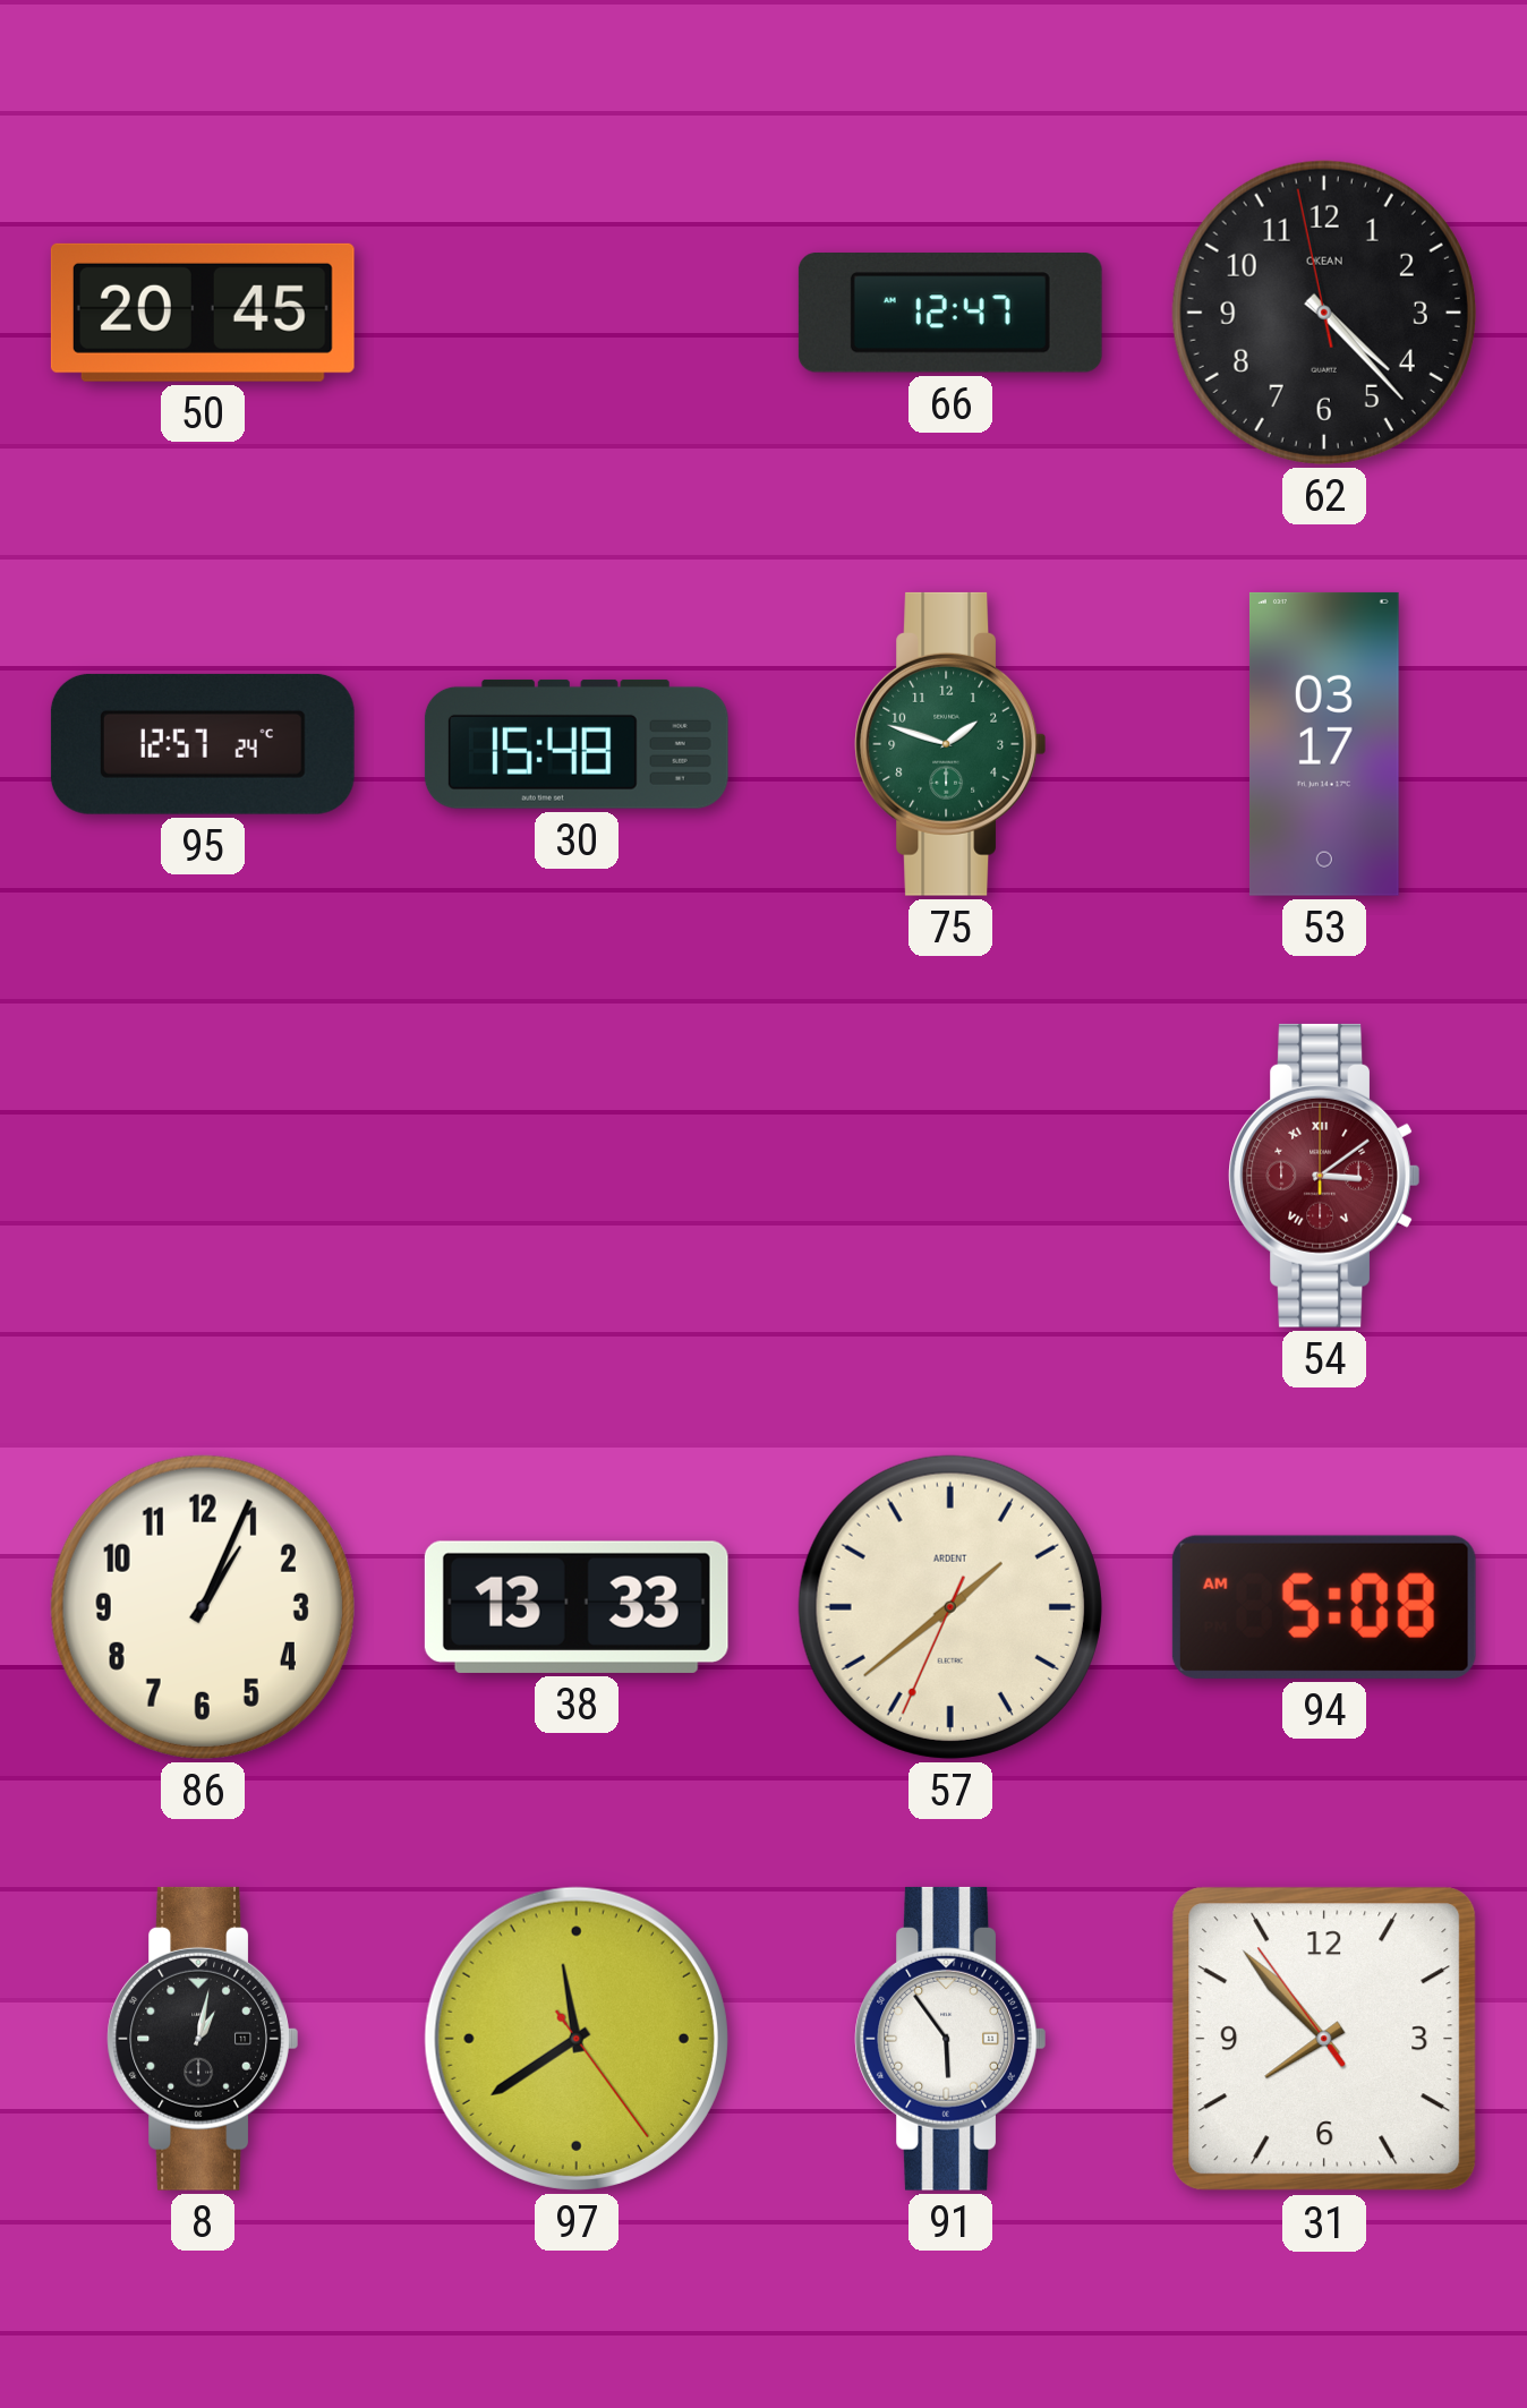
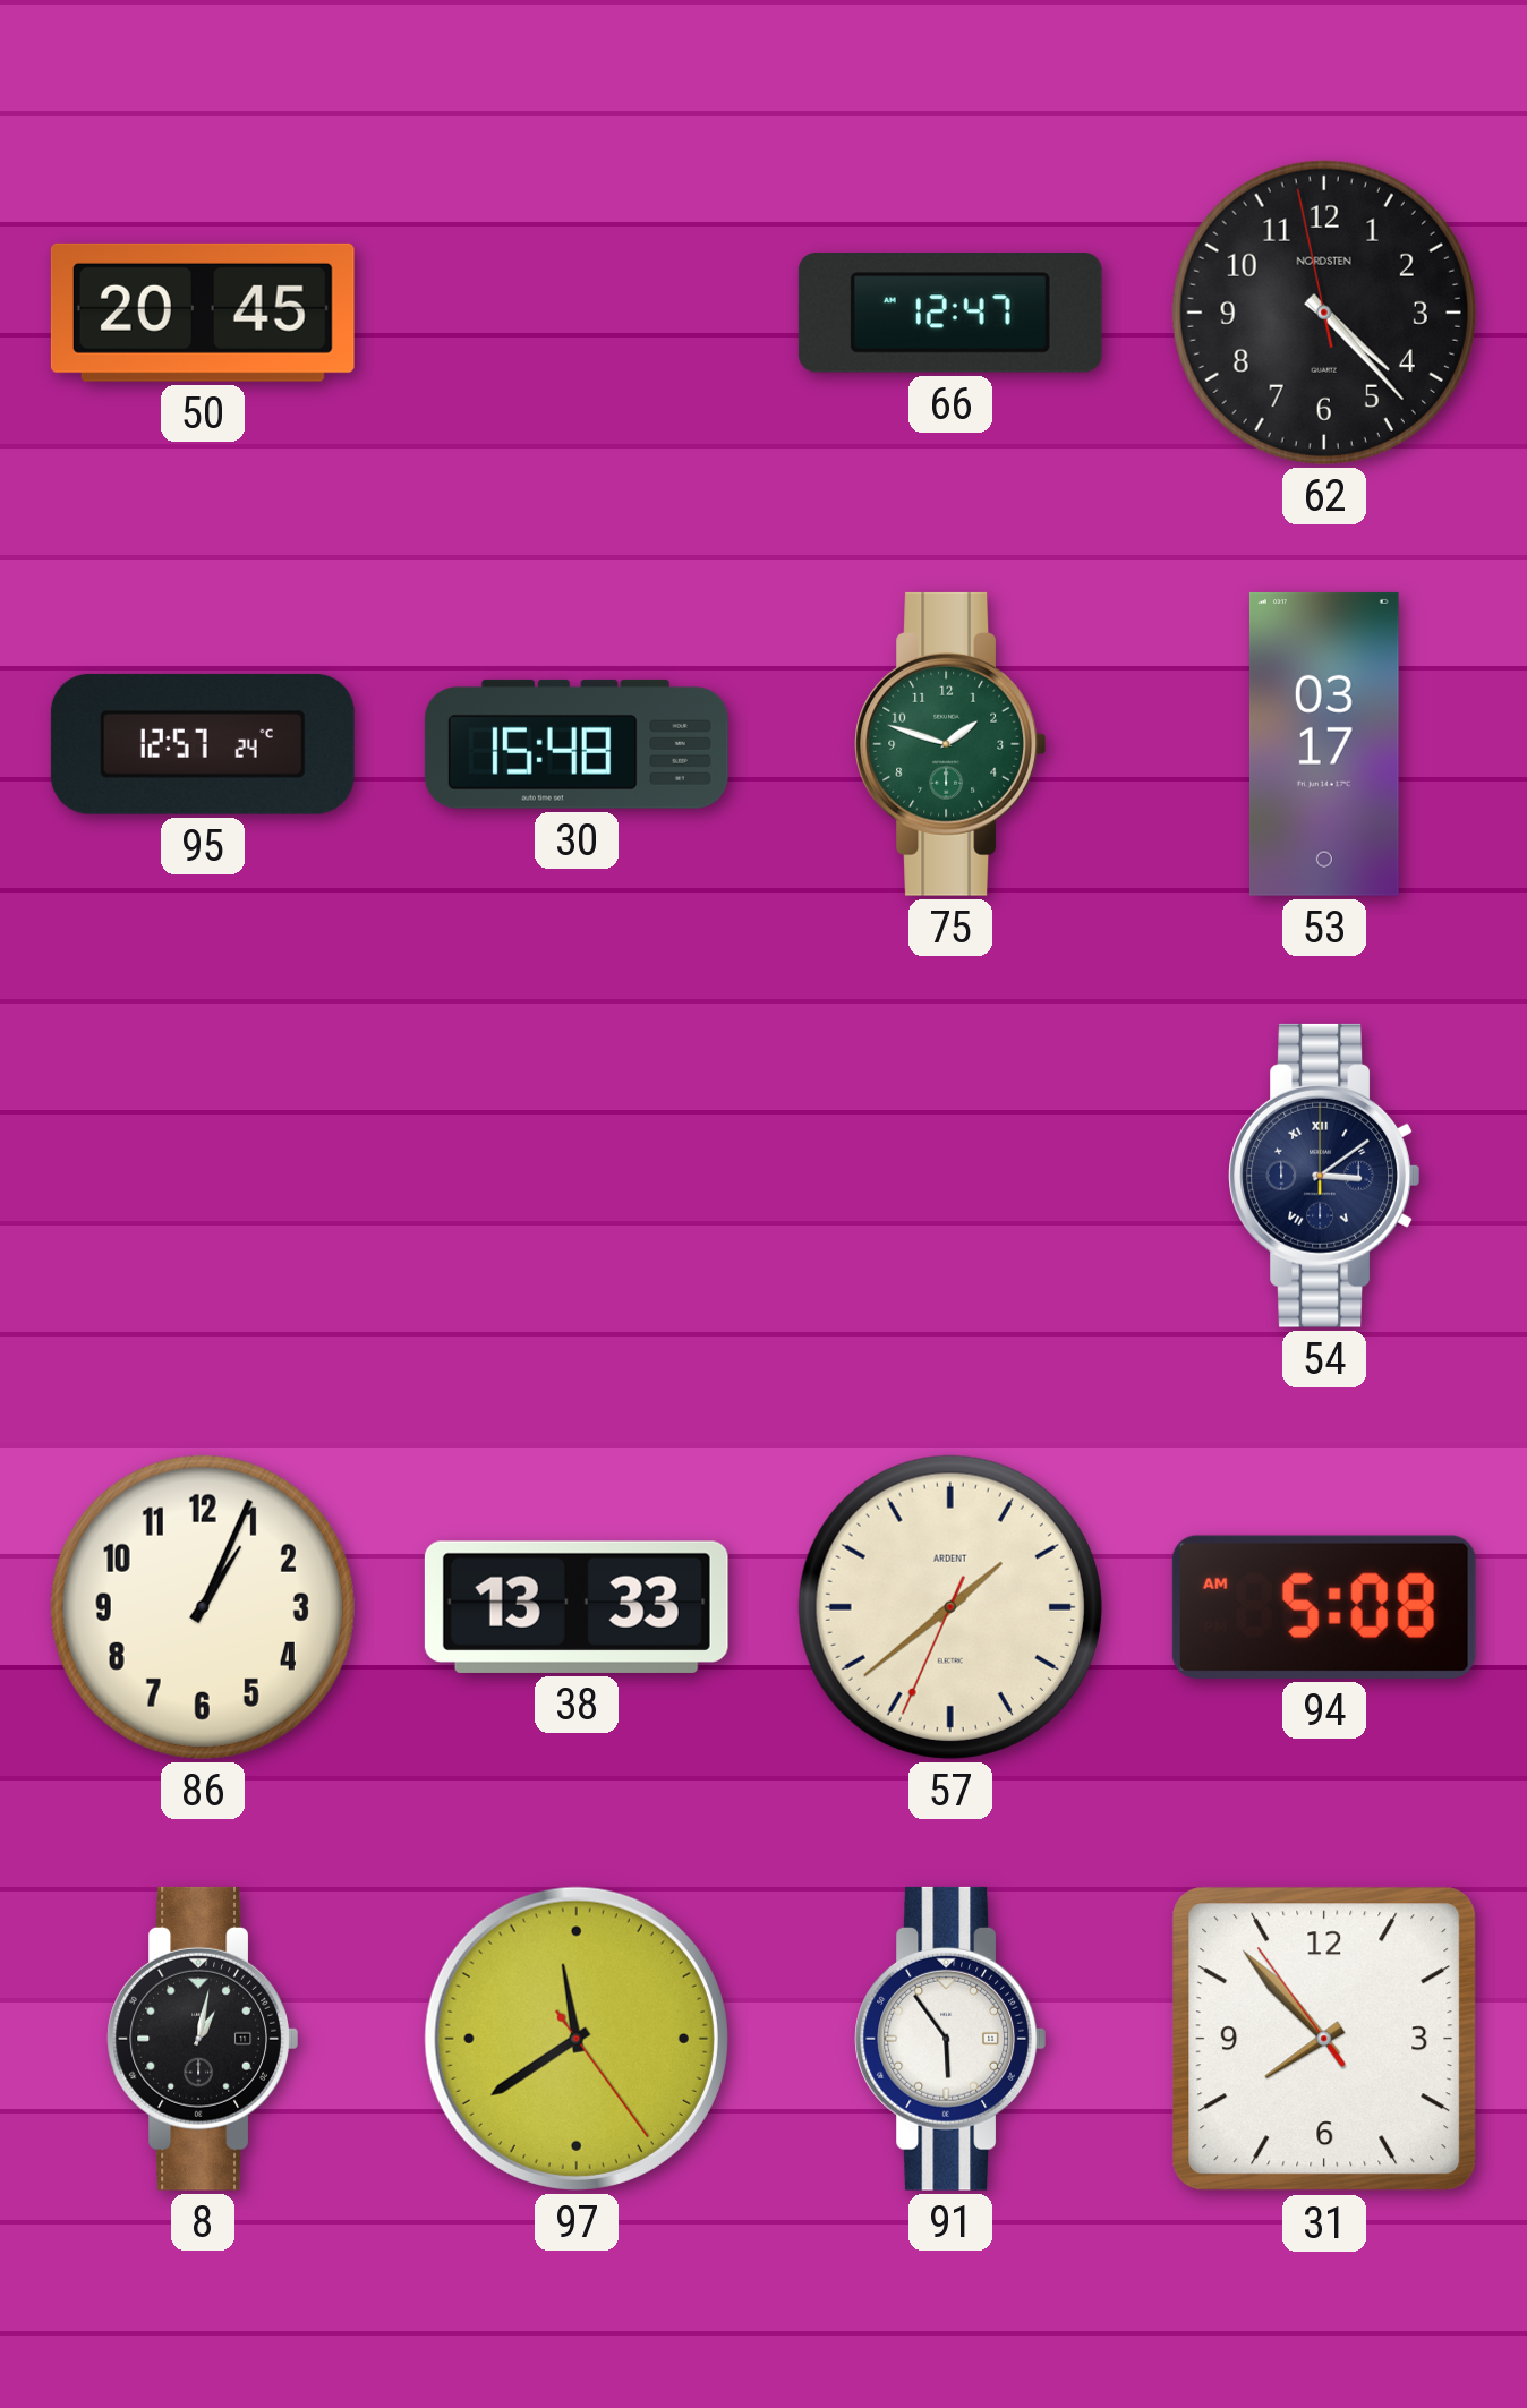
62 brand: OKEAN -> NORDSTEN (1324, 313)
54 dial: burgundy -> navy (1324, 1176)
